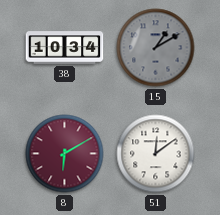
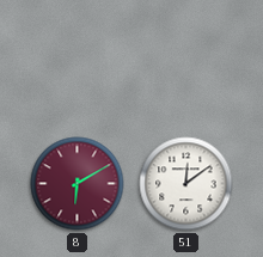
38: 10:34 -> none (65, 48)
15: 1:10 -> none (156, 48)
